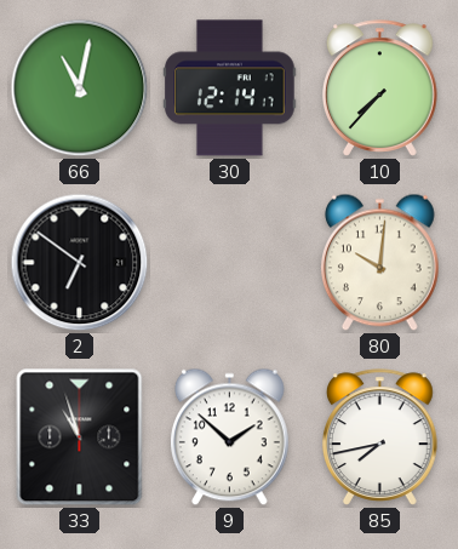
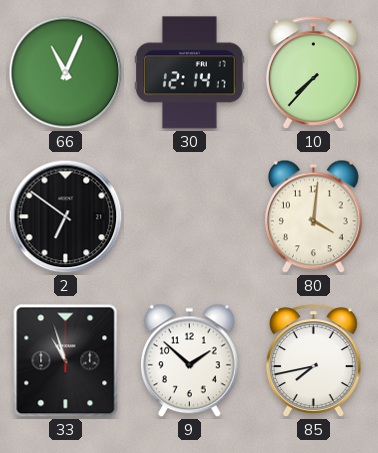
66: 11:02 -> 11:04 (66, 73)
80: 10:01 -> 4:01 (313, 217)
